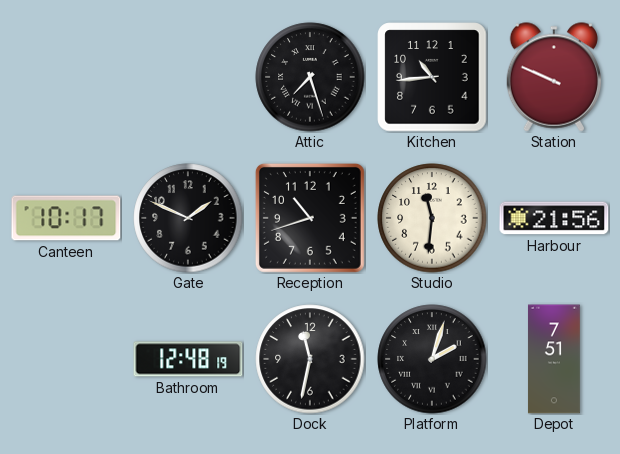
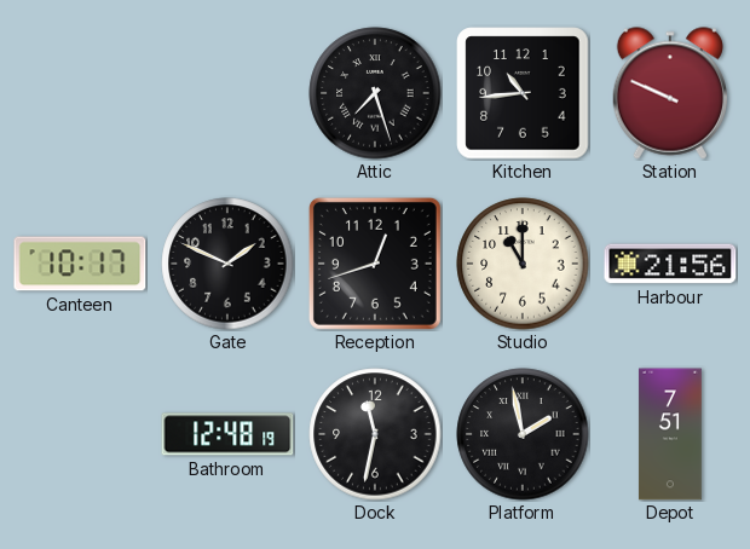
Reception: 10:42 -> 12:42 (375, 264)
Studio: 11:31 -> 11:00 (523, 264)
Platform: 2:03 -> 1:58 (523, 434)
